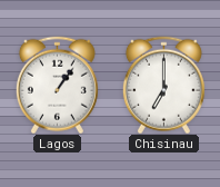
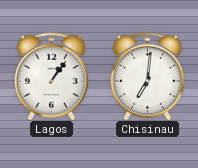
Chisinau: 7:00 -> 7:01 (147, 76)
